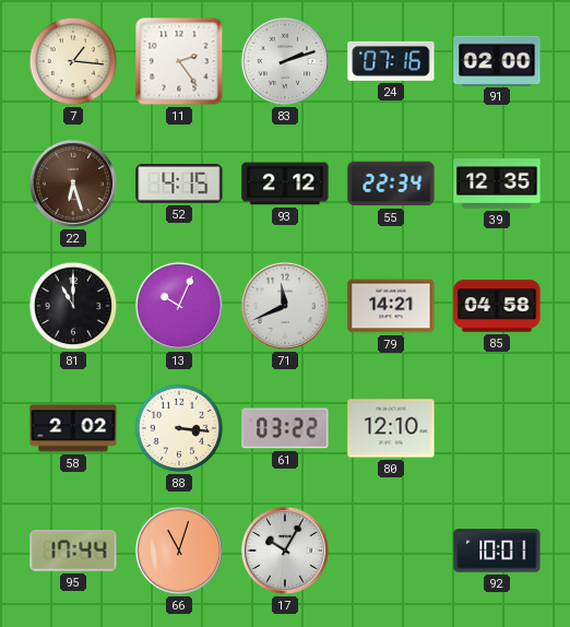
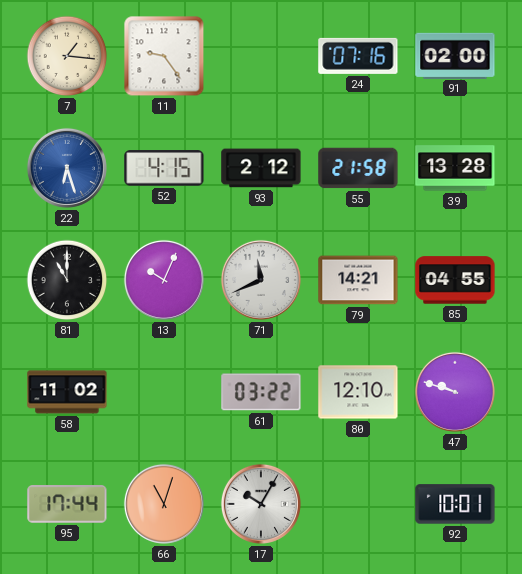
11: 2:24 -> 9:24 (164, 56)
83: 2:12 -> none (285, 61)
22 dial: brown -> blue (67, 168)
55: 22:34 -> 21:58 (358, 168)
39: 12:35 -> 13:28 (455, 168)
85: 04:58 -> 04:55 (455, 280)
58: 2:02 -> 11:02 (67, 392)
88: 3:16 -> none (179, 428)
47: none -> 9:48 (455, 392)
